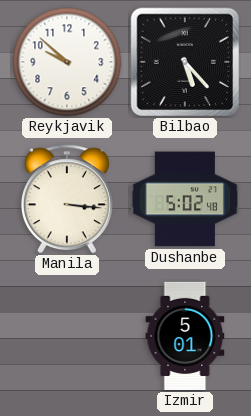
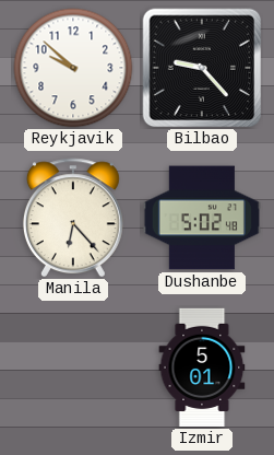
Bilbao: 5:23 -> 9:23 (202, 68)
Manila: 3:16 -> 6:23 (73, 218)
